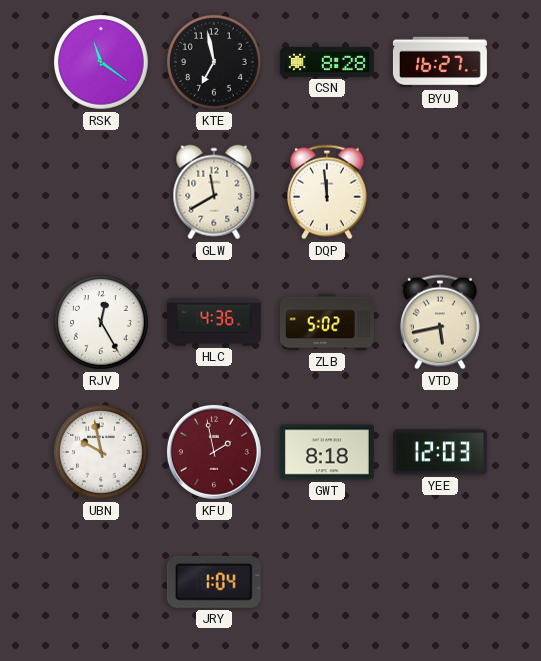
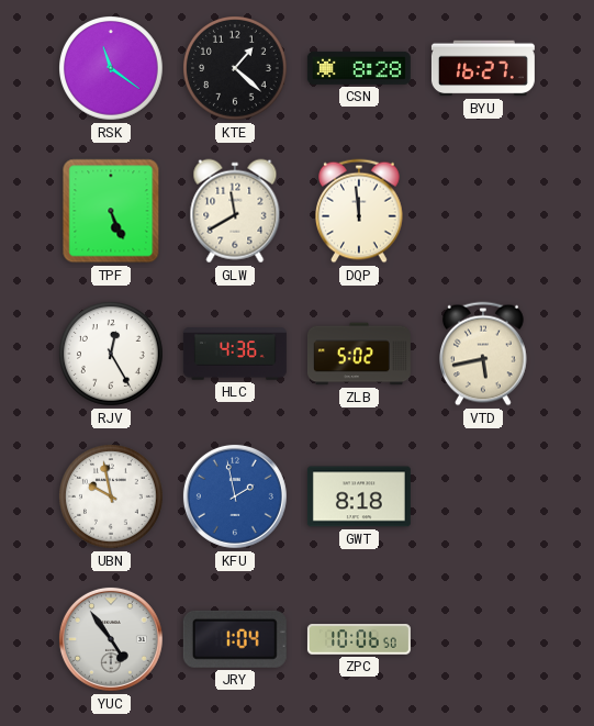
KTE: 6:58 -> 1:22 (236, 69)
TPF: none -> 5:26 (111, 211)
KFU dial: burgundy -> blue (235, 496)
YEE: 12:03 -> none (440, 452)
YUC: none -> 4:54 (111, 639)
ZPC: none -> 10:06 (359, 639)
